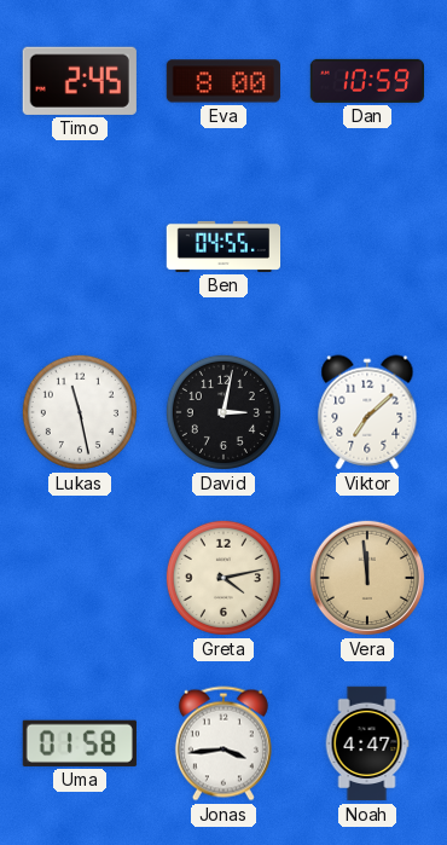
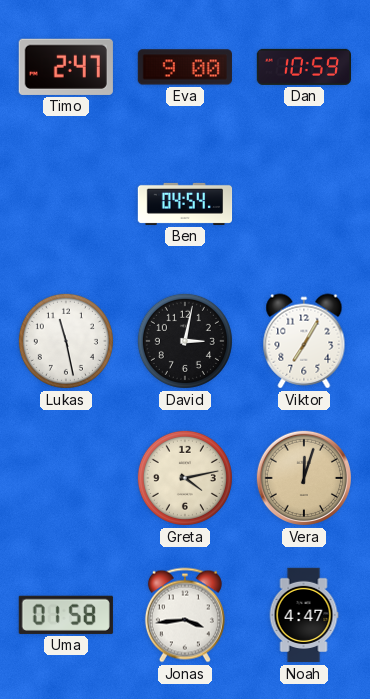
Timo: 2:45 -> 2:47 (66, 67)
Eva: 8:00 -> 9:00 (185, 67)
Ben: 04:55 -> 04:54 (185, 204)
Viktor: 7:08 -> 7:05 (304, 341)
Vera: 11:59 -> 12:03 (304, 478)
